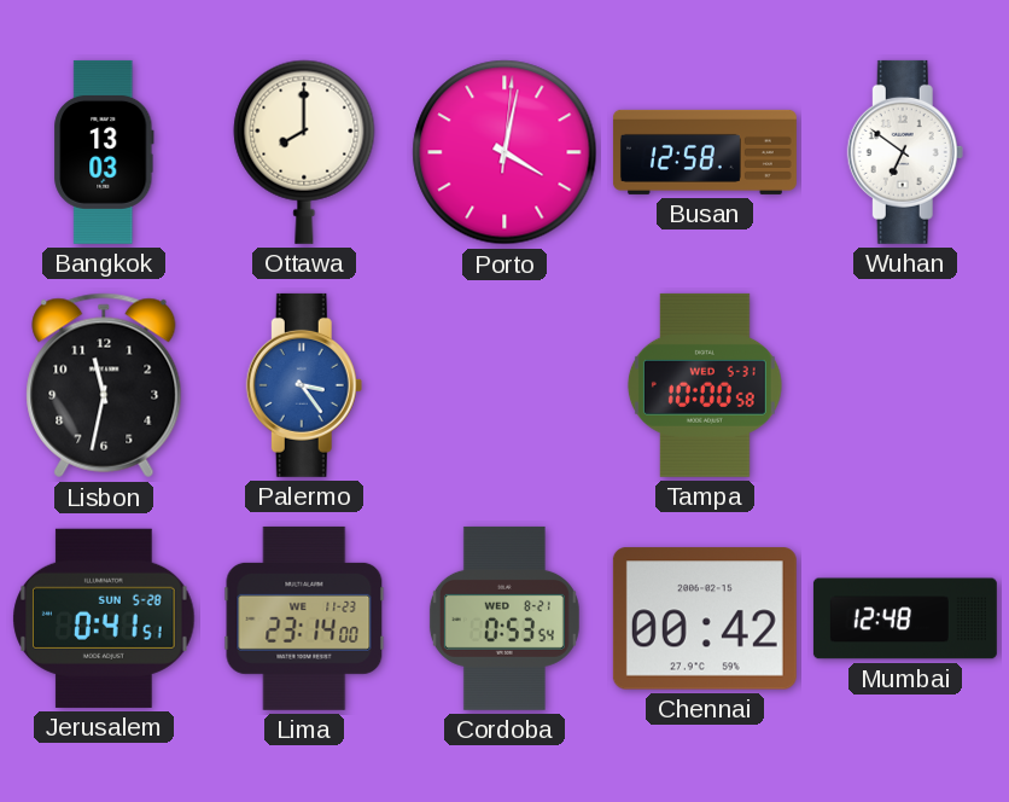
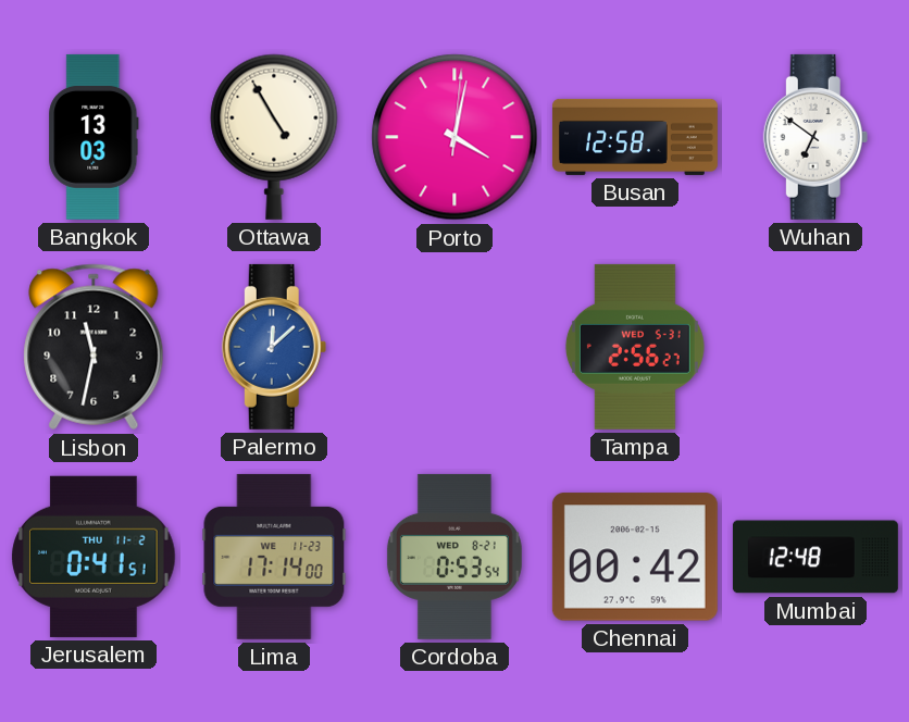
Ottawa: 8:00 -> 4:55 (274, 137)
Palermo: 3:24 -> 12:08 (274, 347)
Tampa: 10:00 -> 2:56 (635, 347)
Jerusalem date: SUN 5-28 -> THU 11-2 (94, 557)
Lima: 23:14 -> 17:14 (274, 557)
